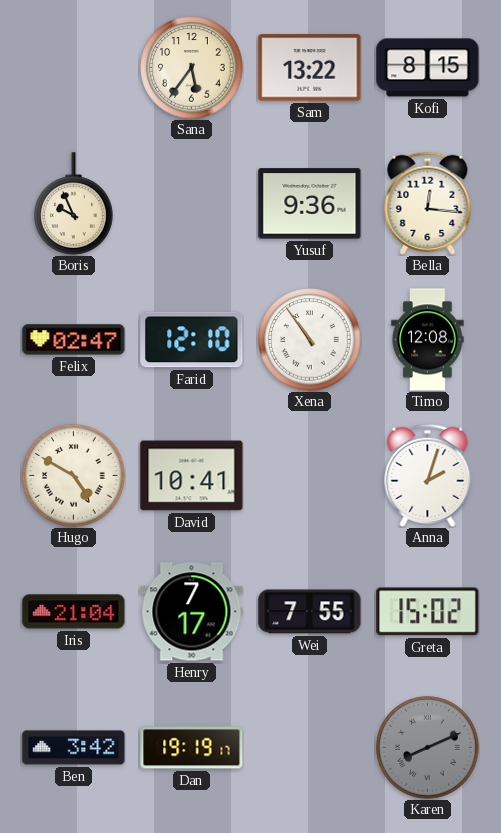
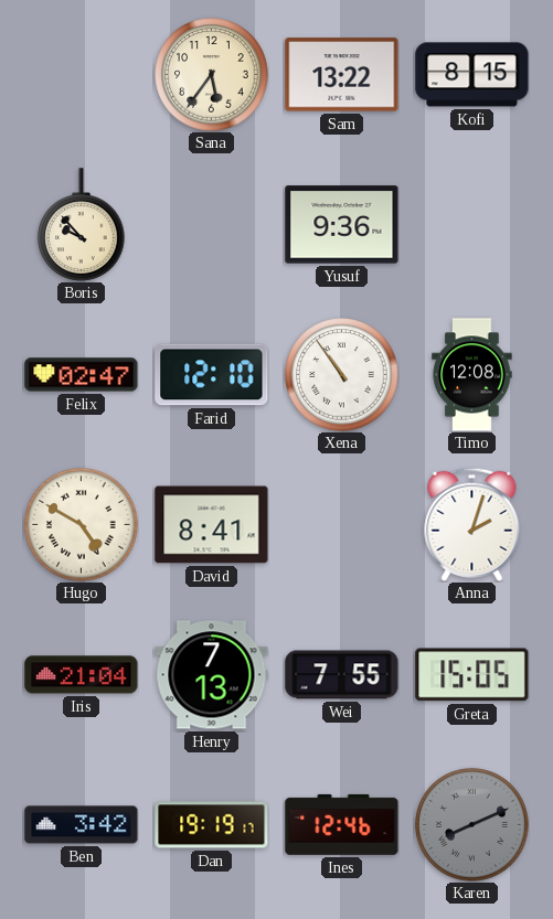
Boris: 9:56 -> 9:53 (82, 225)
Bella: 12:16 -> none (428, 203)
David: 10:41 -> 8:41 (212, 525)
Henry: 7:17 -> 7:13 (212, 675)
Greta: 15:02 -> 15:05 (472, 675)
Ines: none -> 12:46 (342, 824)
